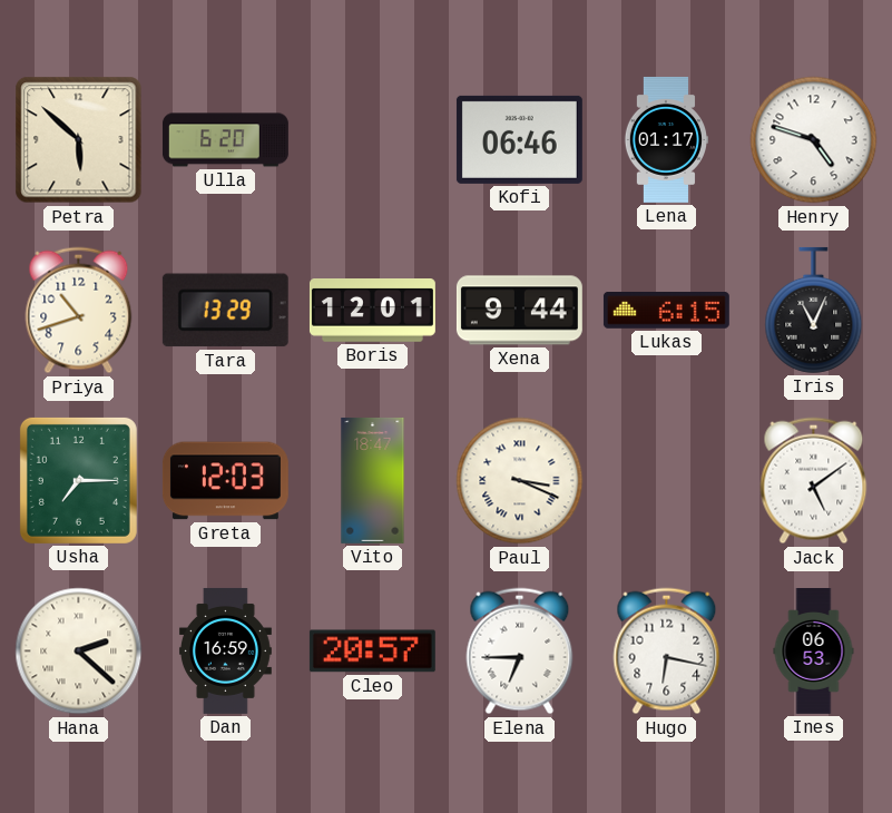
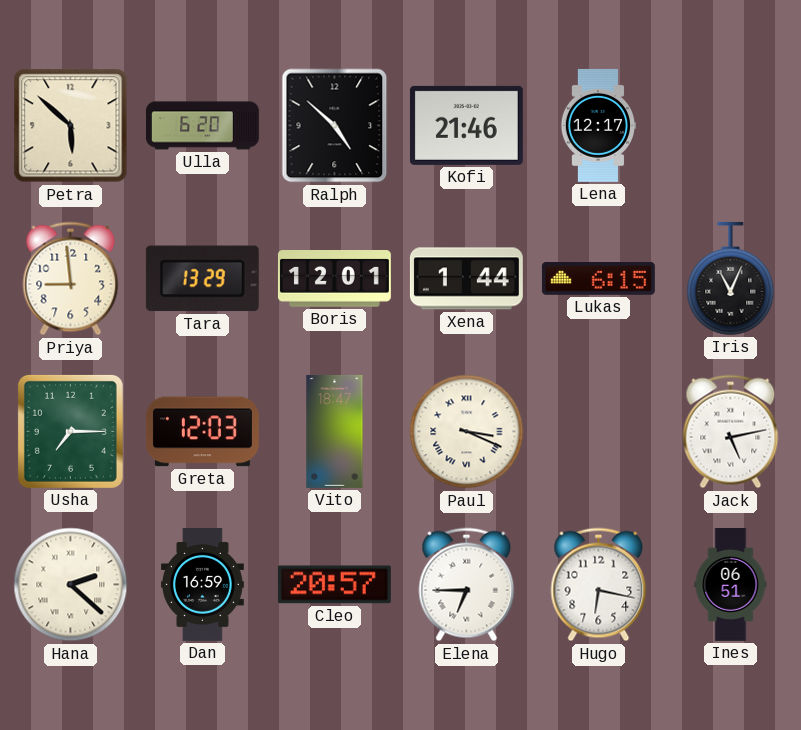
Ralph: none -> 4:52 (335, 126)
Kofi: 06:46 -> 21:46 (466, 125)
Lena: 01:17 -> 12:17 (597, 125)
Henry: 4:48 -> none (814, 140)
Priya: 10:42 -> 8:59 (71, 279)
Xena: 9:44 -> 1:44 (466, 279)
Jack: 5:09 -> 5:13 (731, 432)
Ines: 06:53 -> 06:51 (731, 585)
